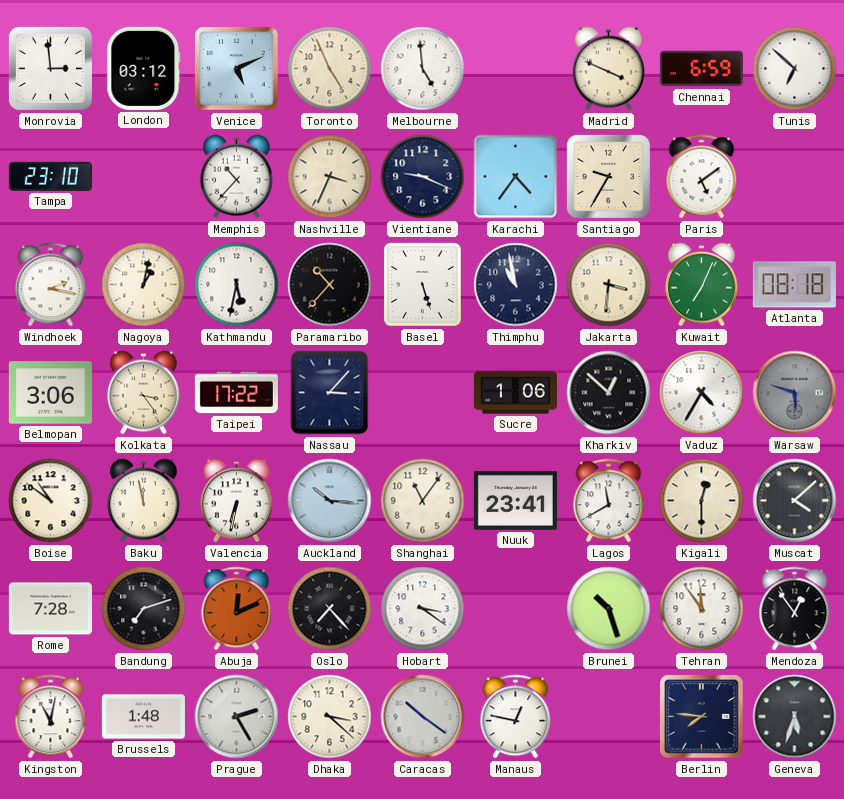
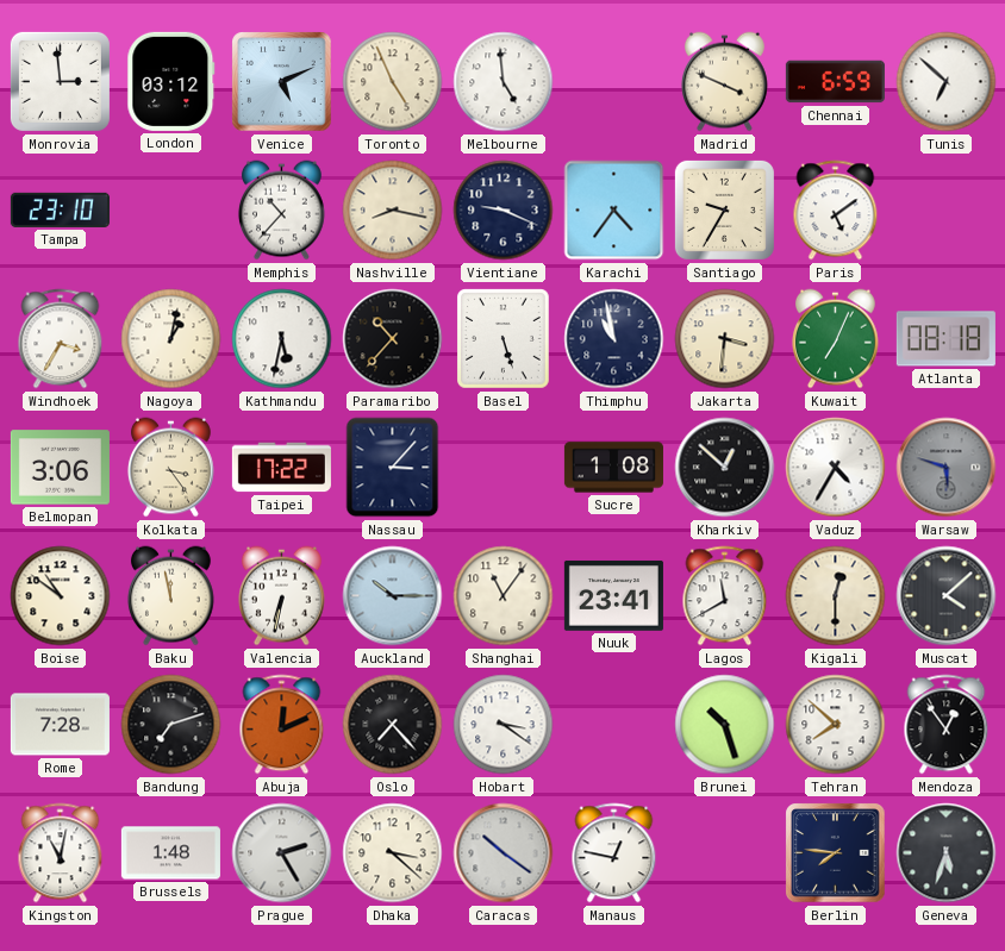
Nashville: 3:34 -> 8:17 (393, 211)
Windhoek: 2:17 -> 3:35 (61, 339)
Sucre: 1:06 -> 1:08 (613, 468)
Auckland: 10:16 -> 10:15 (393, 596)
Tehran: 11:54 -> 7:52 (836, 725)
